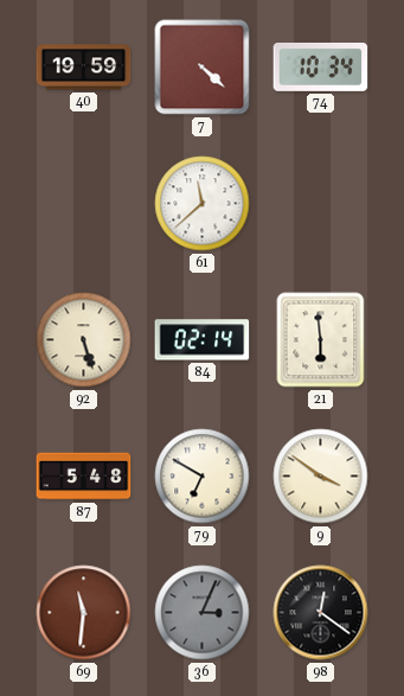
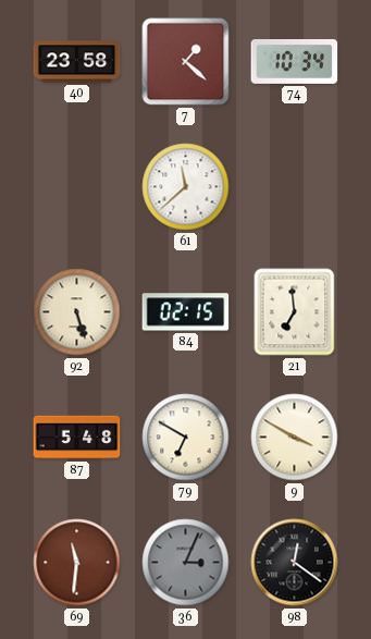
40: 19:59 -> 23:58 (77, 62)
7: 4:22 -> 1:22 (186, 62)
84: 02:14 -> 02:15 (186, 312)
21: 5:59 -> 6:59 (295, 312)
9: 3:51 -> 3:50 (295, 438)
